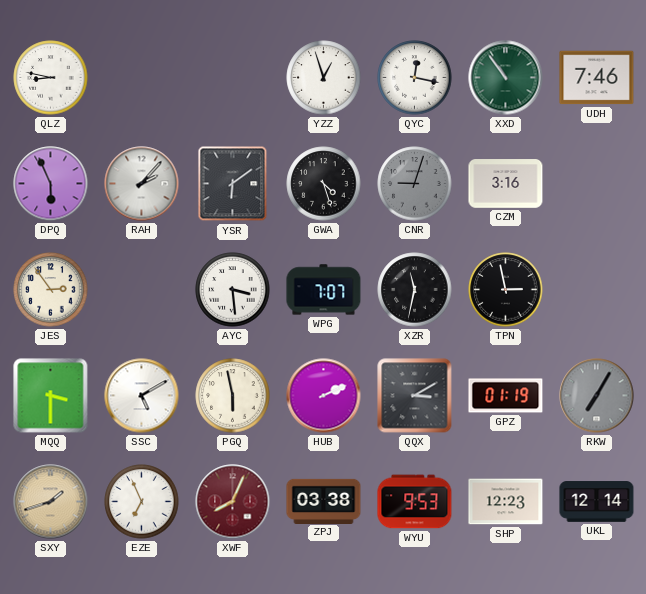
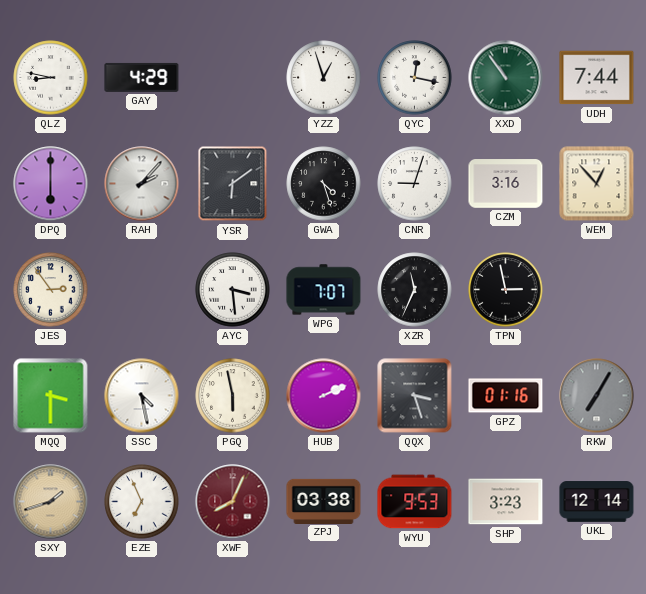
GAY: none -> 4:29 (142, 77)
UDH: 7:46 -> 7:44 (597, 78)
DPQ: 5:56 -> 6:00 (51, 184)
CNR dial: grey -> white (415, 184)
WEM: none -> 12:53 (597, 184)
XZR: 11:32 -> 11:34 (415, 290)
SSC: 5:10 -> 4:28 (142, 396)
QQX: 3:10 -> 3:27 (415, 396)
GPZ: 01:19 -> 01:16 (506, 396)
SHP: 12:23 -> 3:23 (506, 502)
